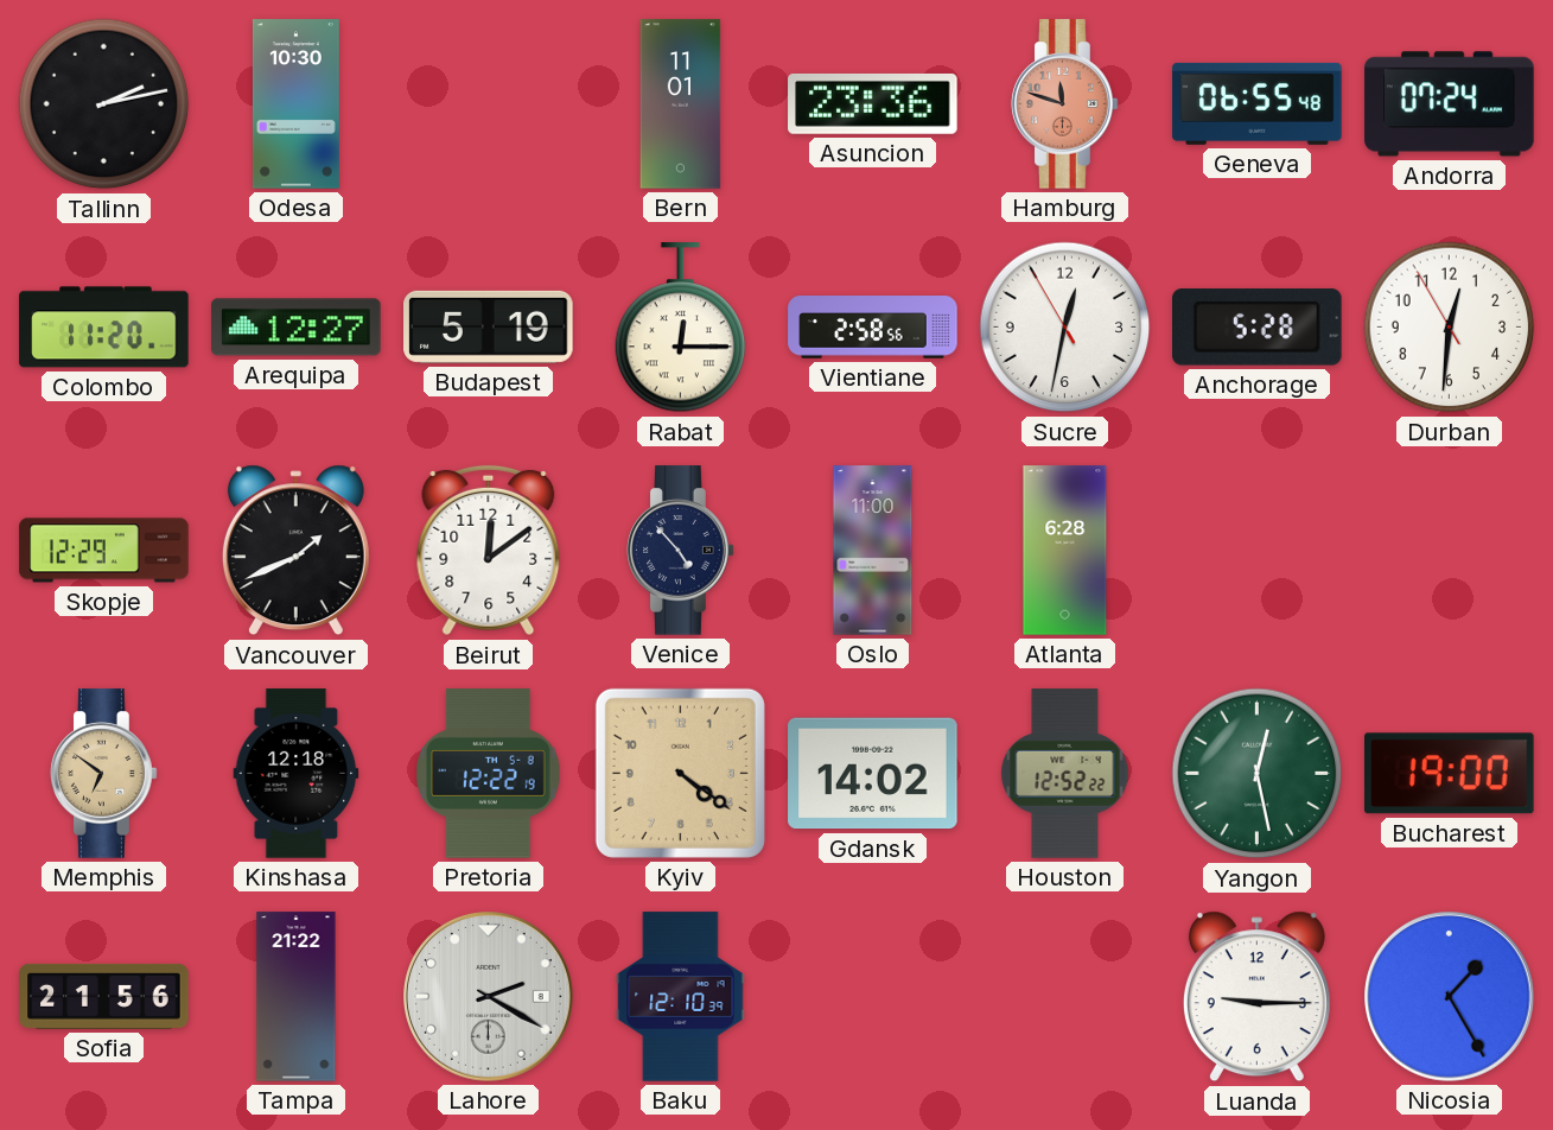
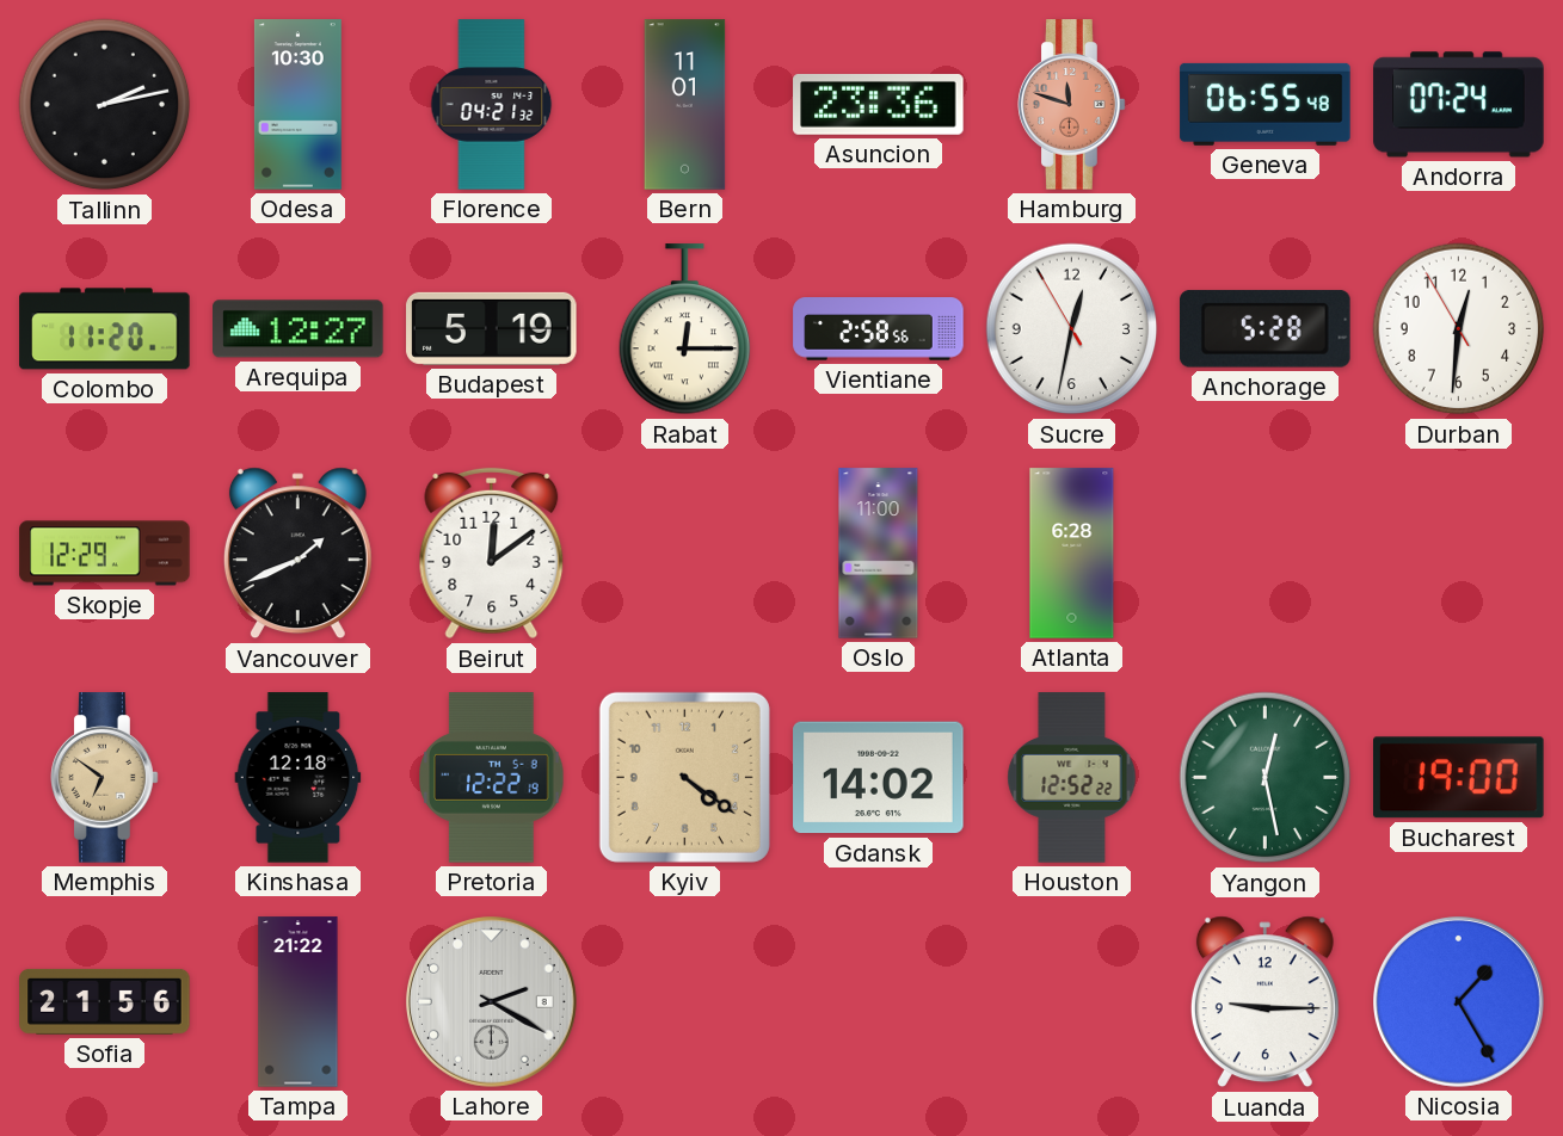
Florence: none -> 04:21 (492, 105)
Venice: 4:53 -> none (681, 551)
Baku: 12:10 -> none (681, 997)
